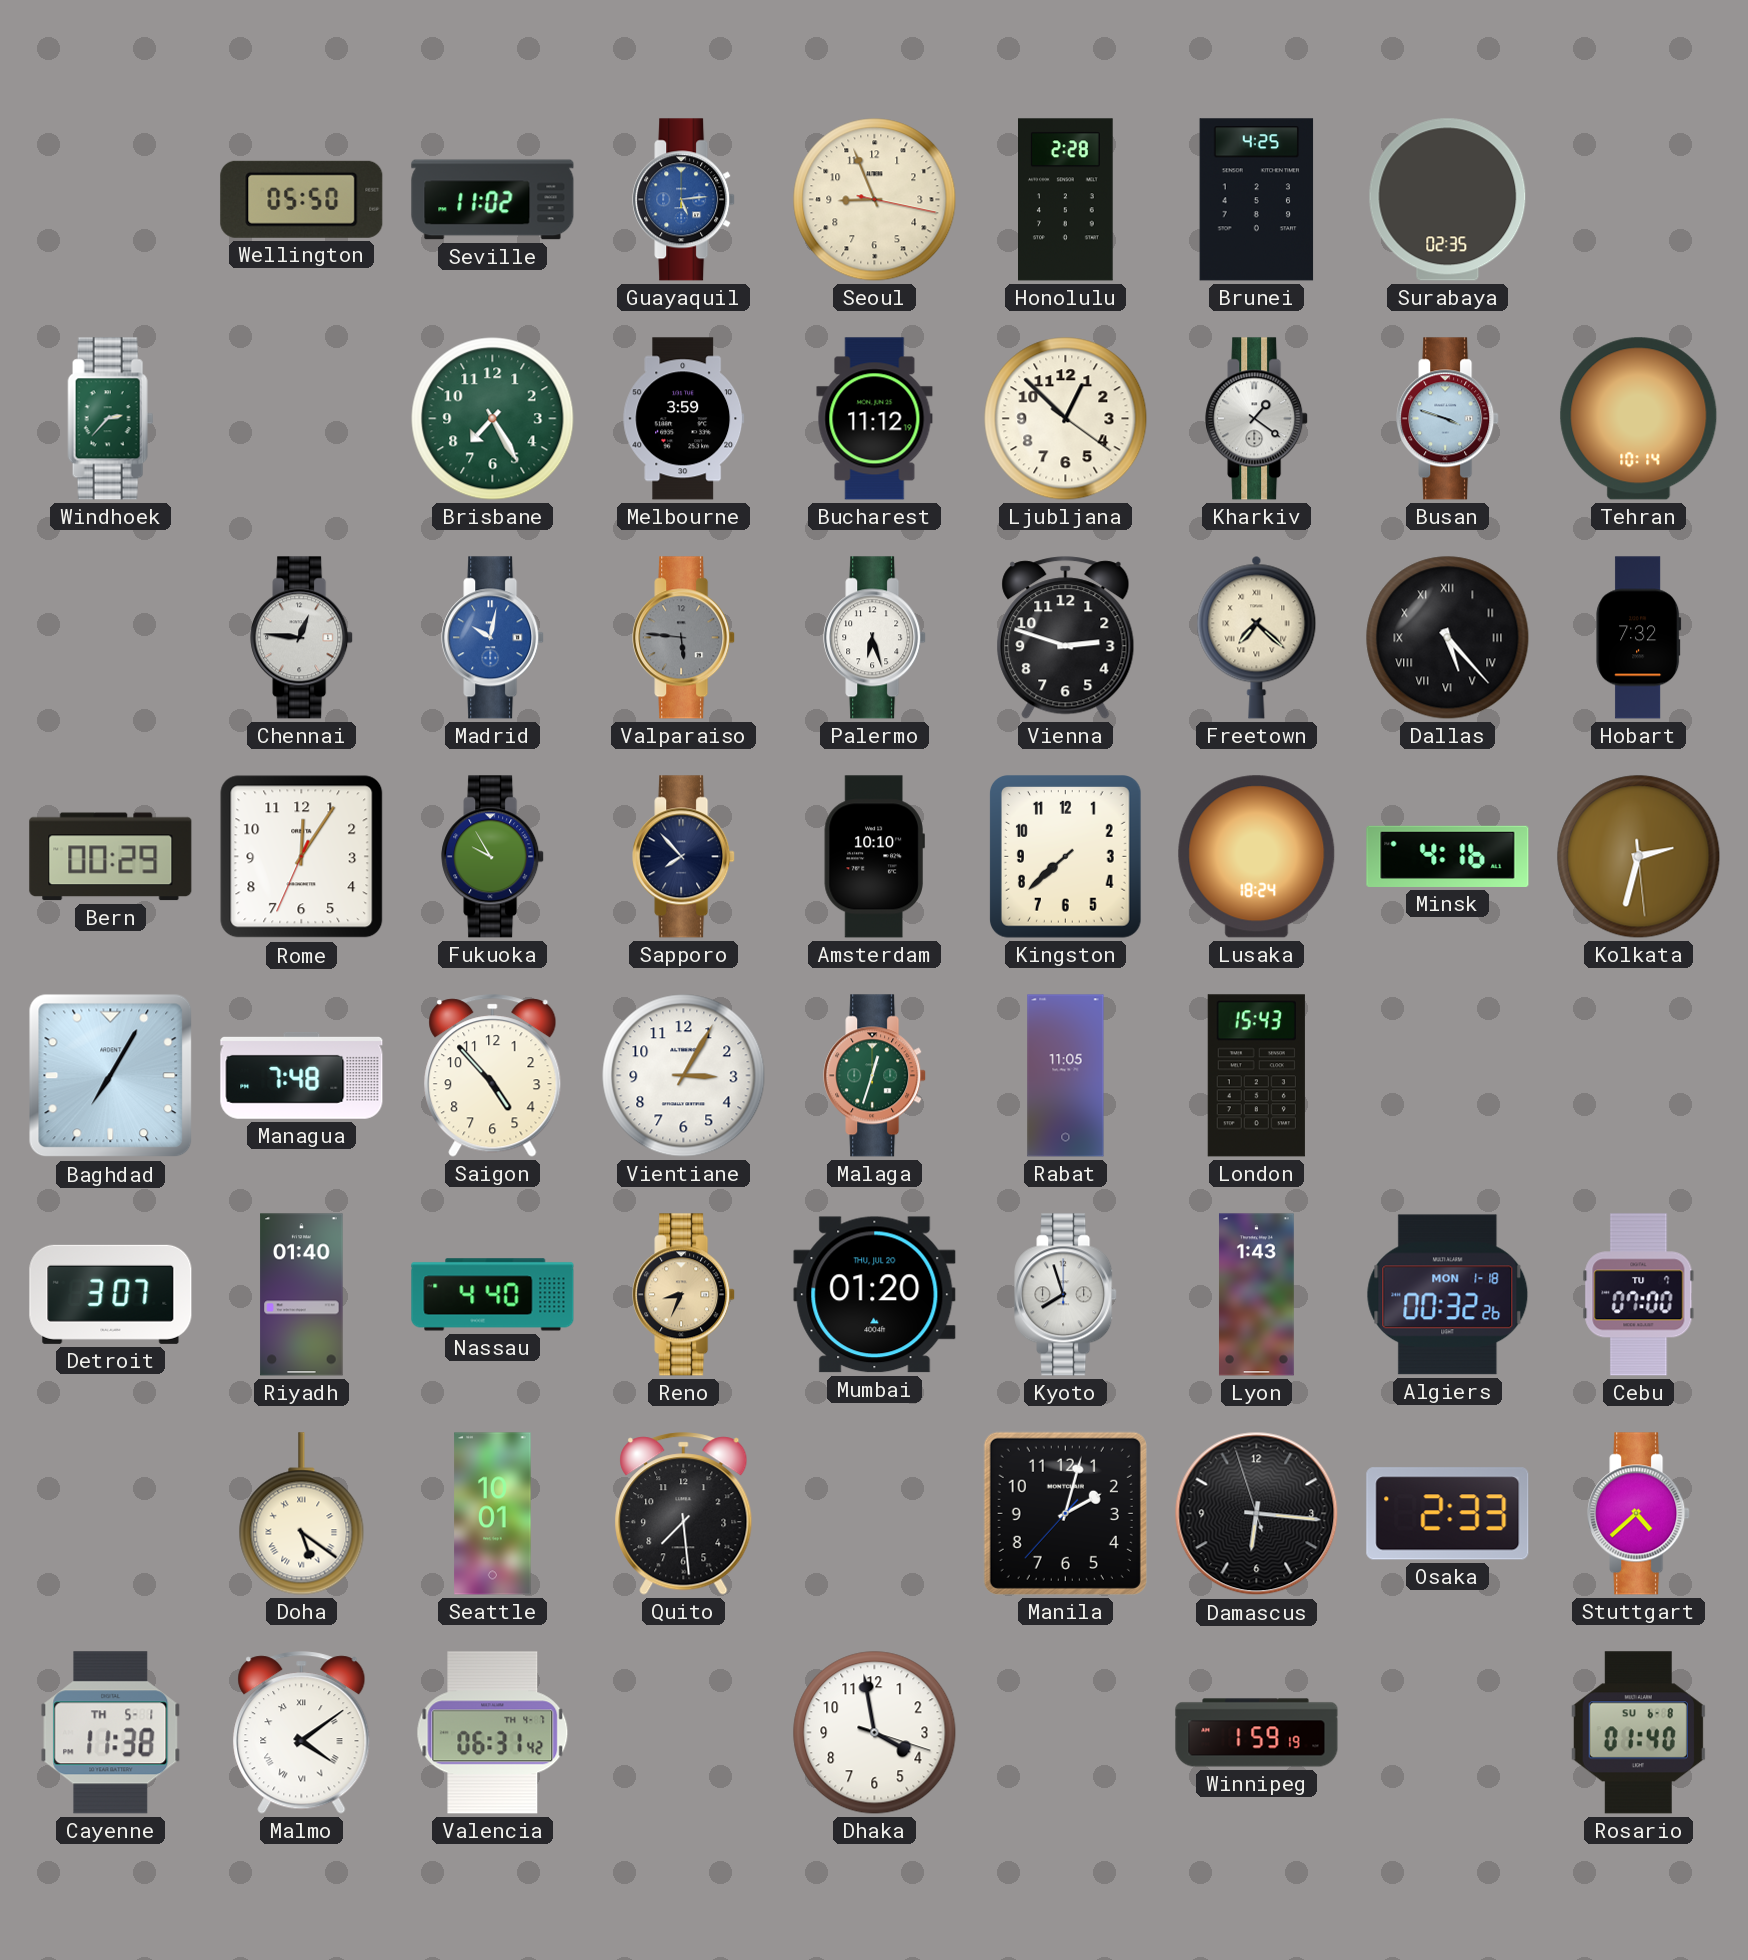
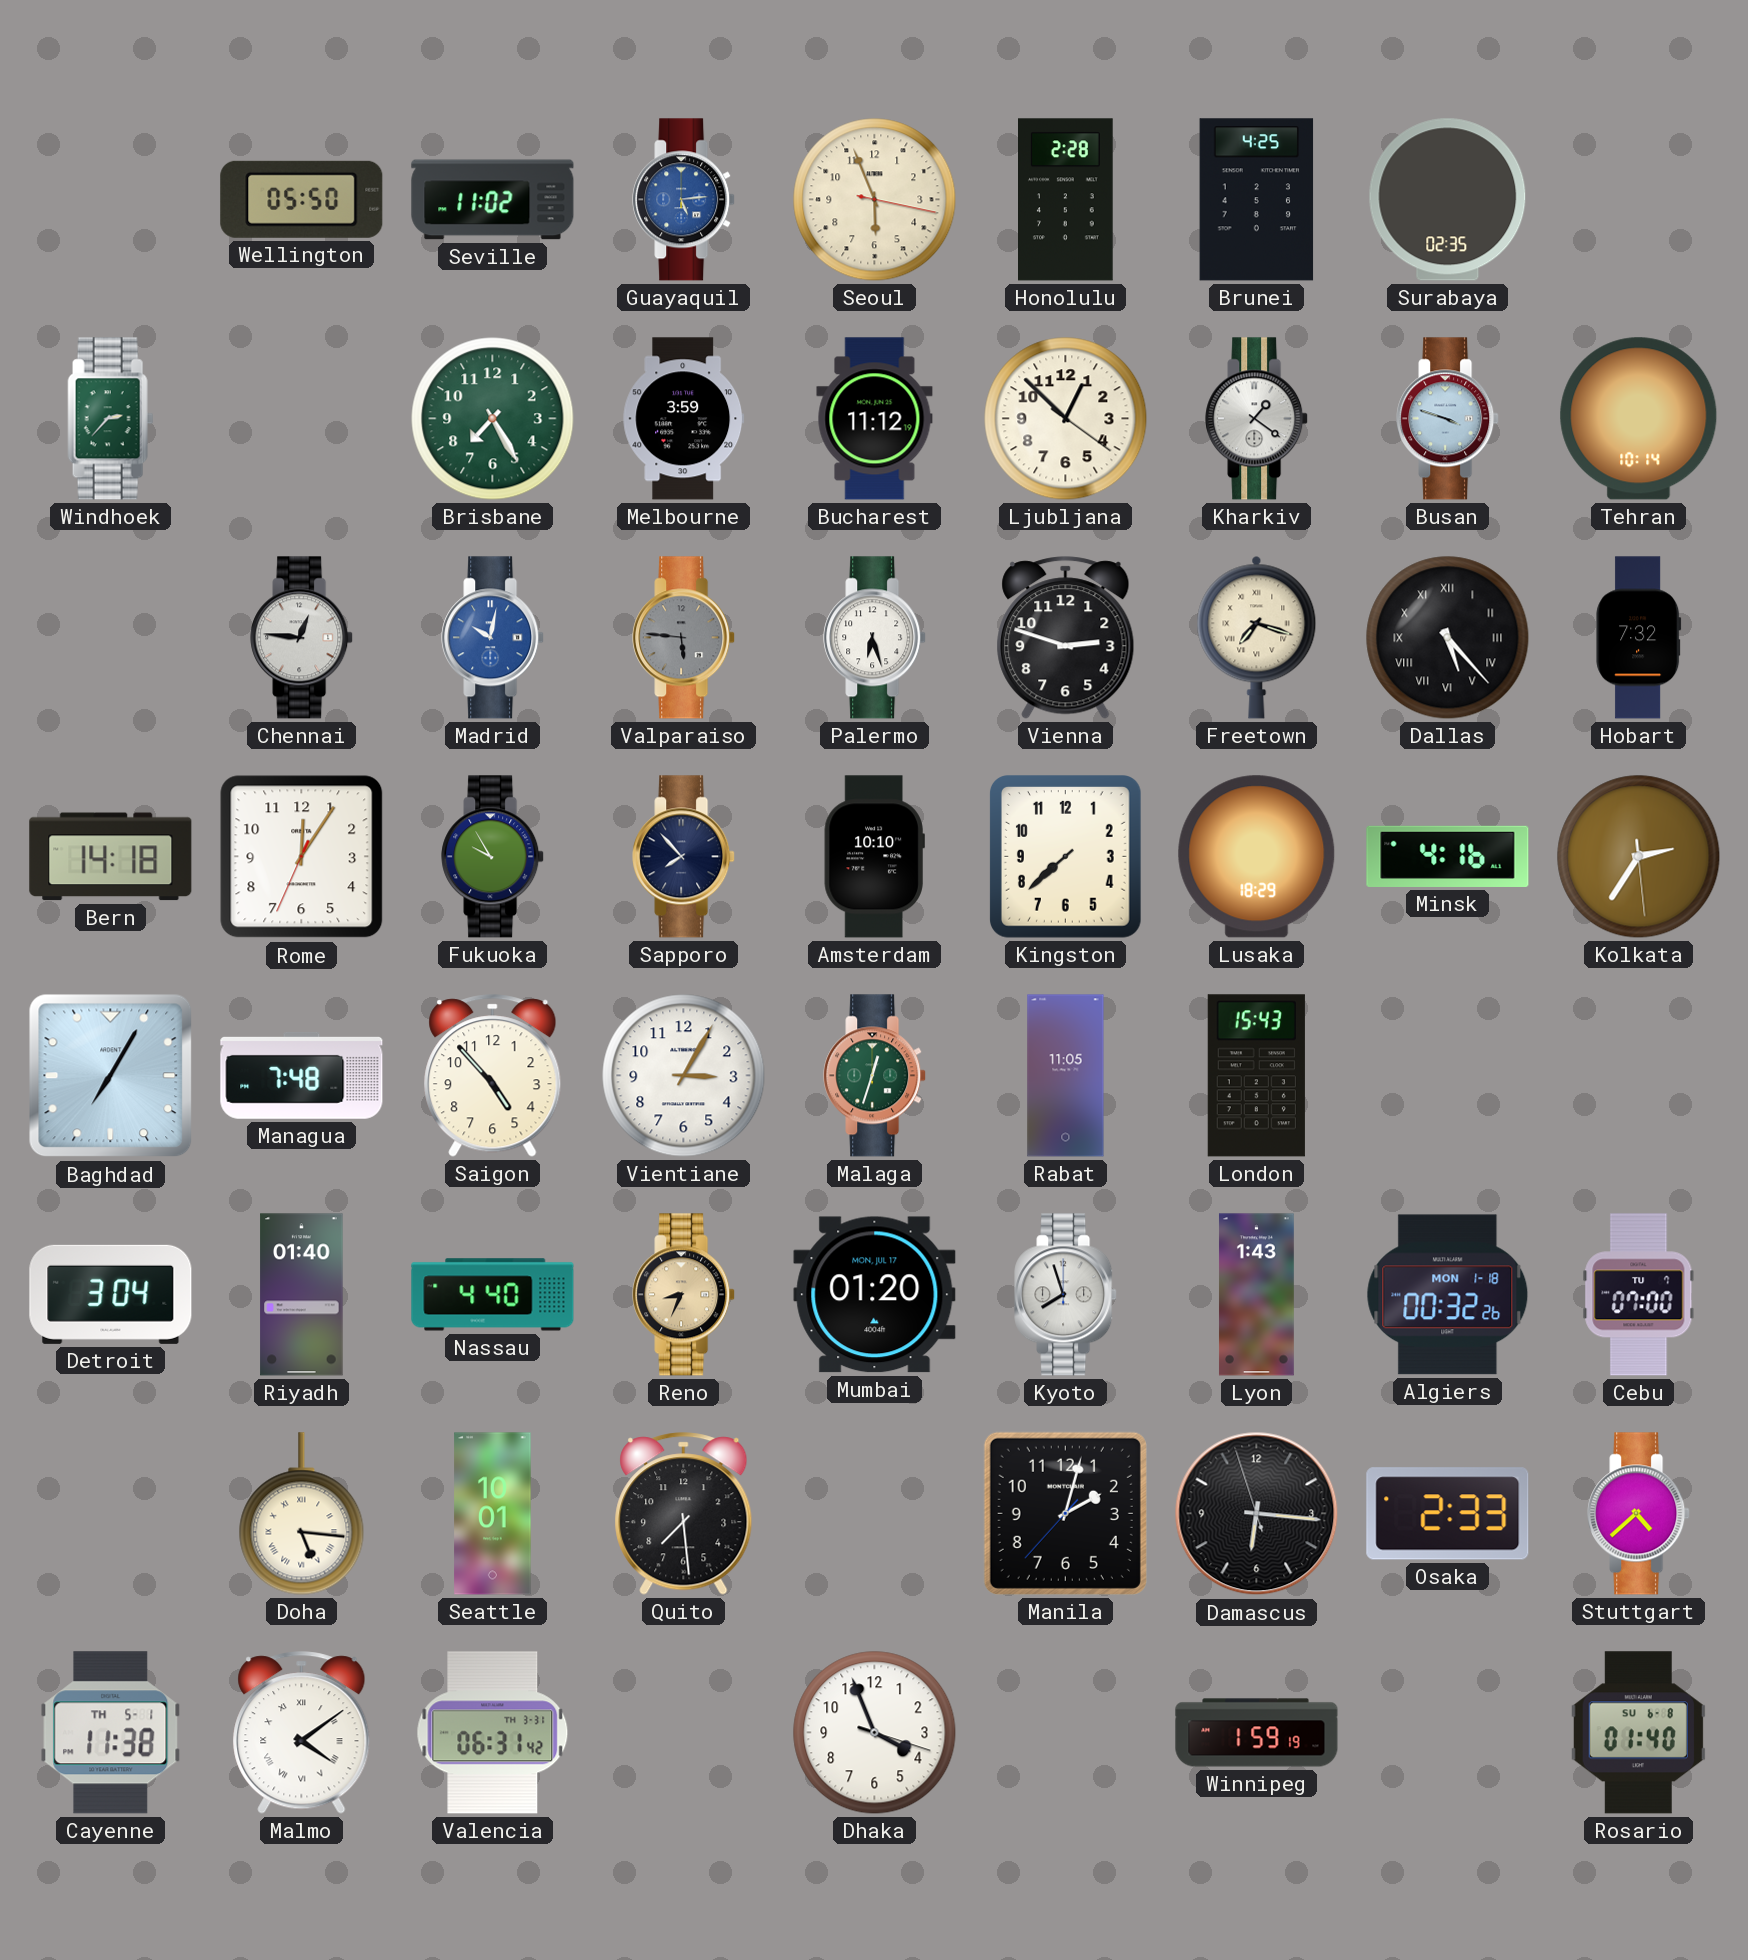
Seoul: 8:56 -> 5:56 (875, 200)
Freetown: 7:22 -> 7:18 (1257, 637)
Bern: 00:29 -> 14:18 (111, 857)
Lusaka: 18:24 -> 18:29 (1257, 857)
Kolkata: 2:32 -> 2:35 (1639, 857)
Detroit: 3:07 -> 3:04 (111, 1294)
Mumbai date: THU, JUL 20 -> MON, JUL 17 (875, 1295)
Doha: 5:21 -> 5:16 (302, 1514)
Valencia date: TH 4-7 -> TH 3-31 (493, 1733)
Dhaka: 3:58 -> 3:56 (875, 1733)
